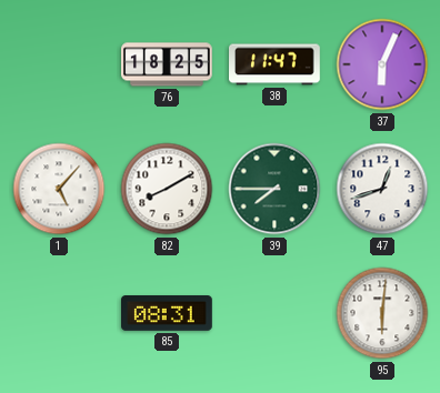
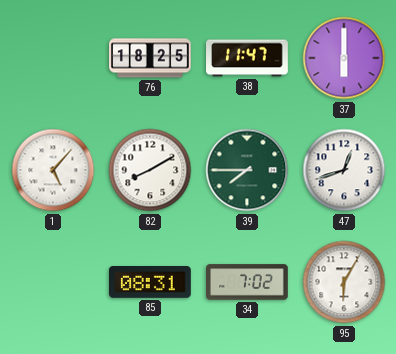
37: 6:04 -> 6:00 (344, 58)
34: none -> 7:02 (247, 282)
95: 6:01 -> 6:05 (344, 282)
